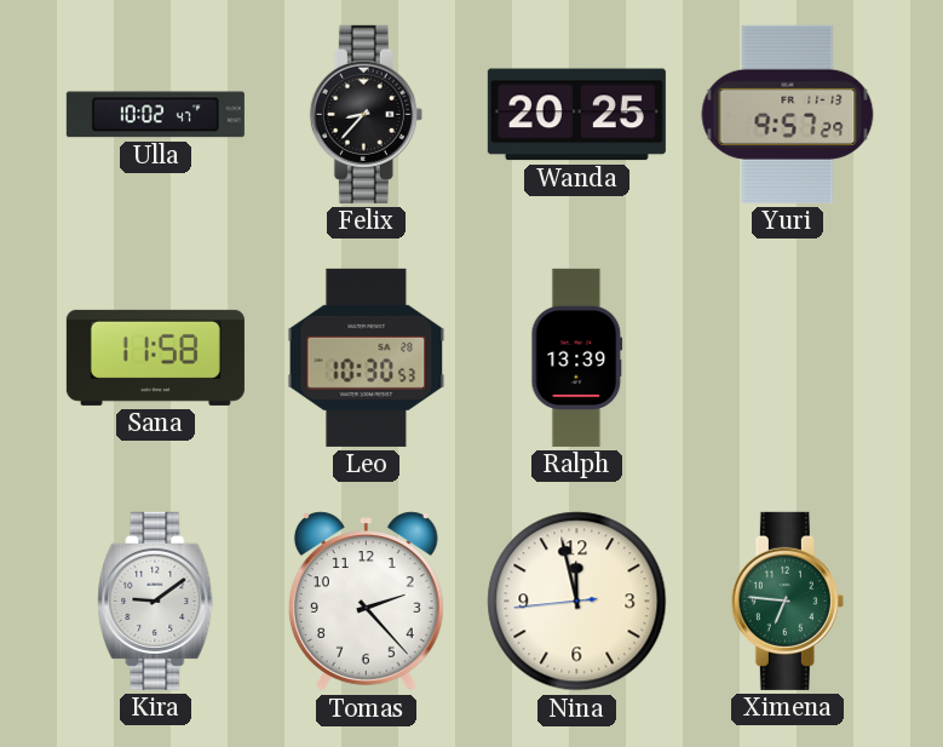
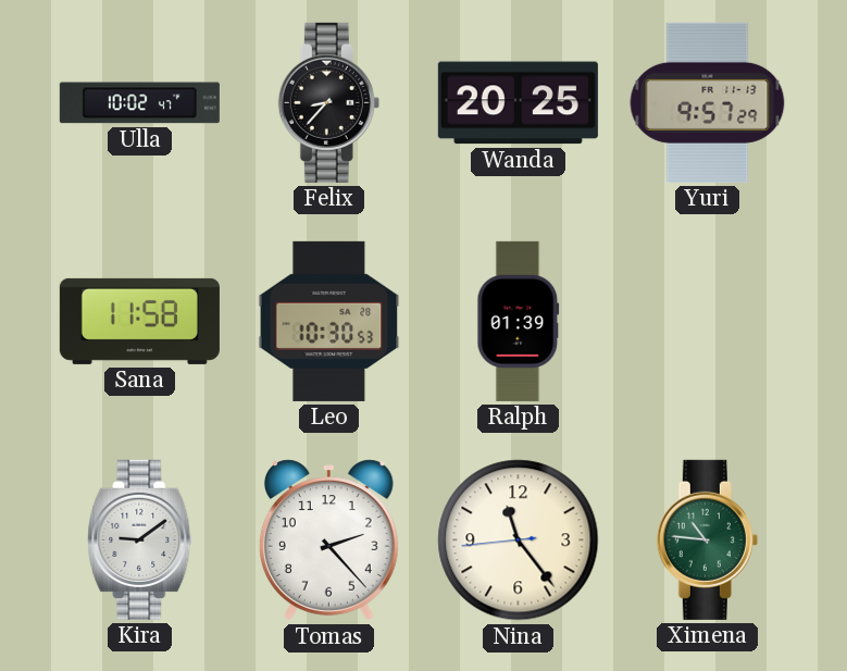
Ralph: 13:39 -> 01:39 (519, 321)
Nina: 11:57 -> 11:23 (519, 540)
Ximena: 6:46 -> 10:46 (707, 539)
